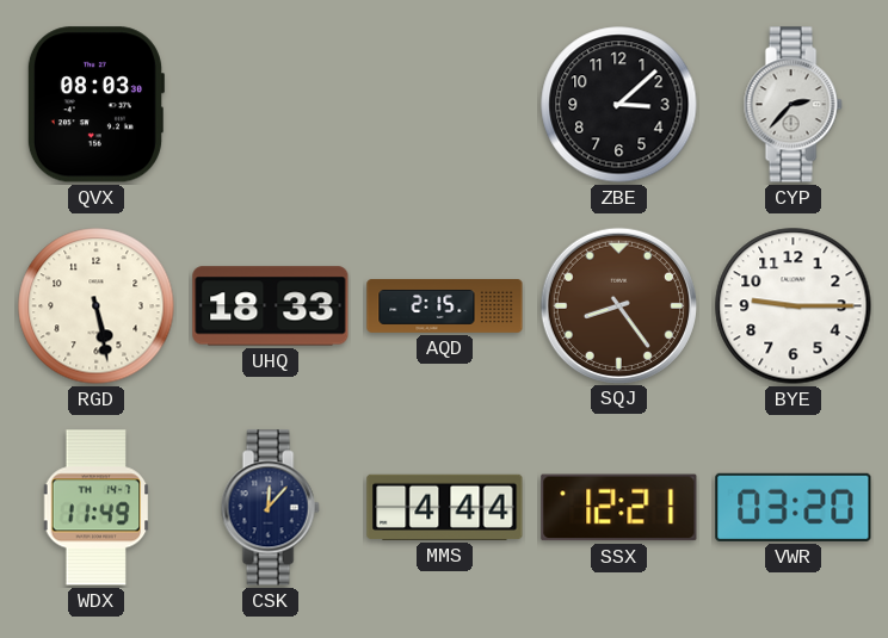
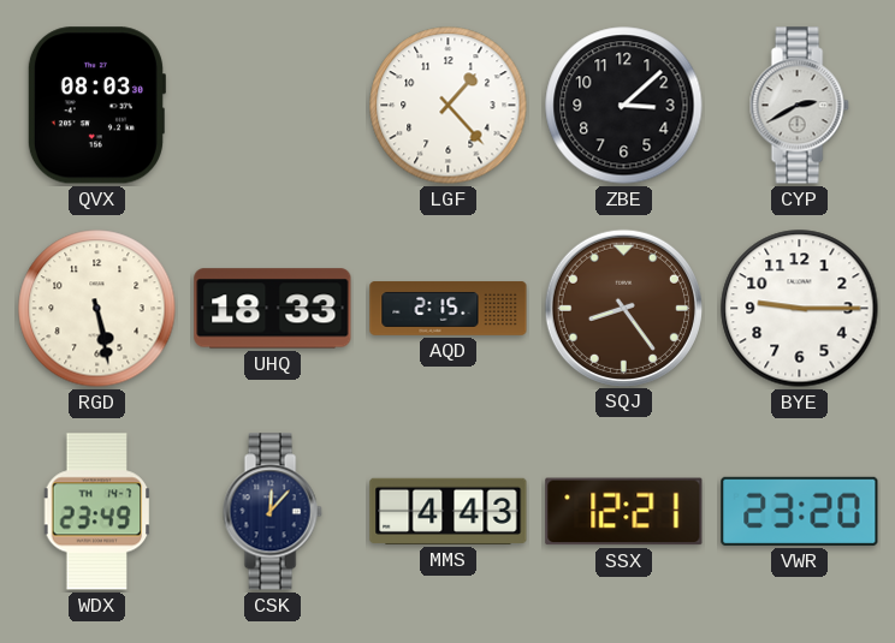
LGF: none -> 1:23 (449, 106)
CYP: 2:37 -> 2:40 (799, 106)
WDX: 11:49 -> 23:49 (97, 512)
MMS: 4:44 -> 4:43 (449, 511)
VWR: 03:20 -> 23:20 (800, 511)
